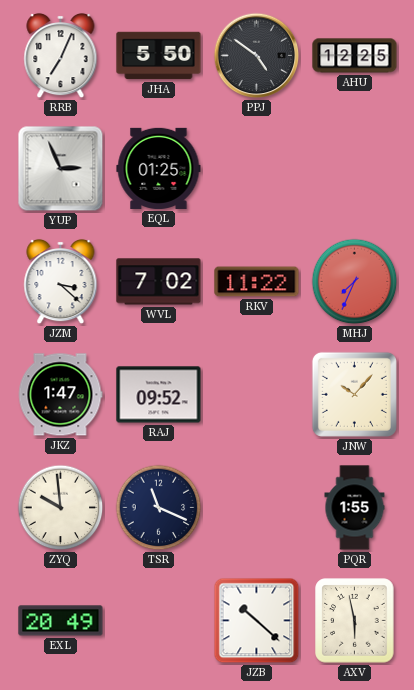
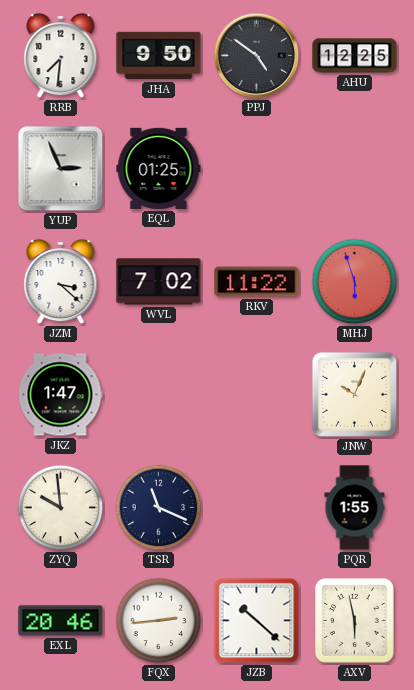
RRB: 7:04 -> 7:31 (61, 56)
JHA: 5:50 -> 9:50 (159, 56)
MHJ: 7:34 -> 5:57 (355, 282)
RAJ: 09:52 -> none (159, 395)
JNW: 10:07 -> 10:04 (354, 394)
EXL: 20:49 -> 20:46 (61, 621)
FQX: none -> 2:44 (159, 621)
